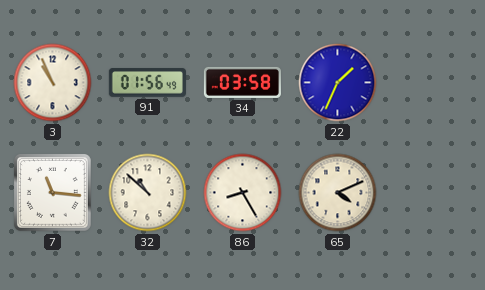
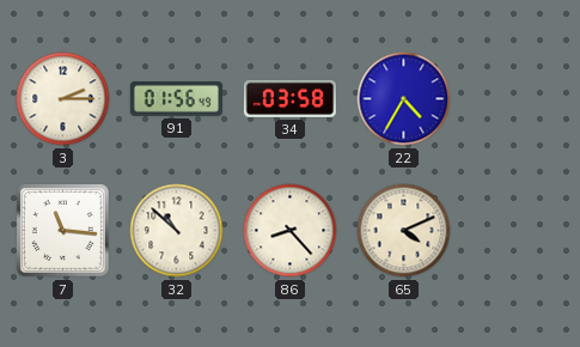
3: 10:56 -> 2:15 (63, 99)
22: 1:34 -> 4:35 (404, 99)
86: 8:25 -> 8:23 (291, 231)
